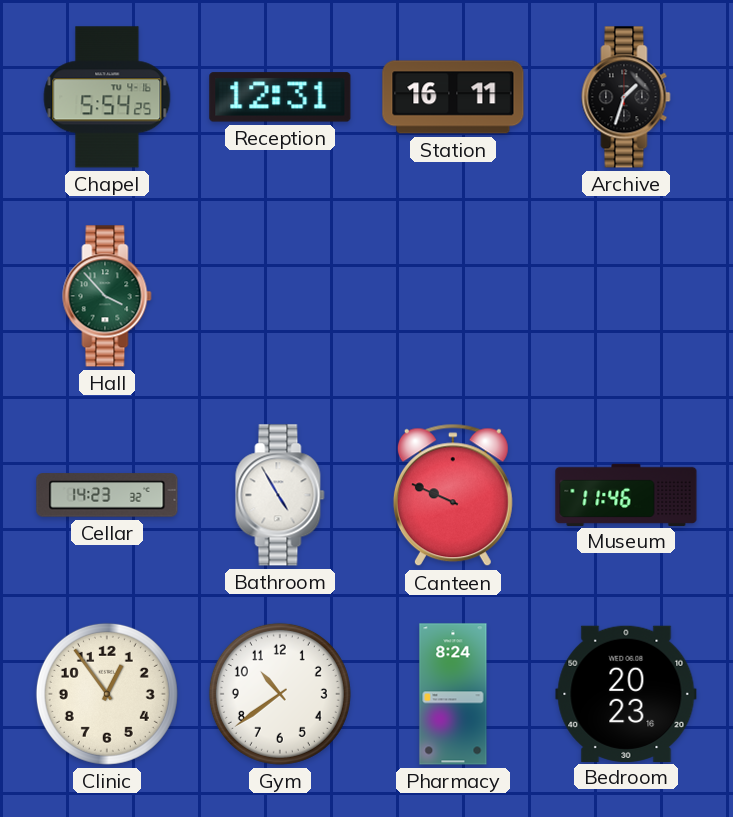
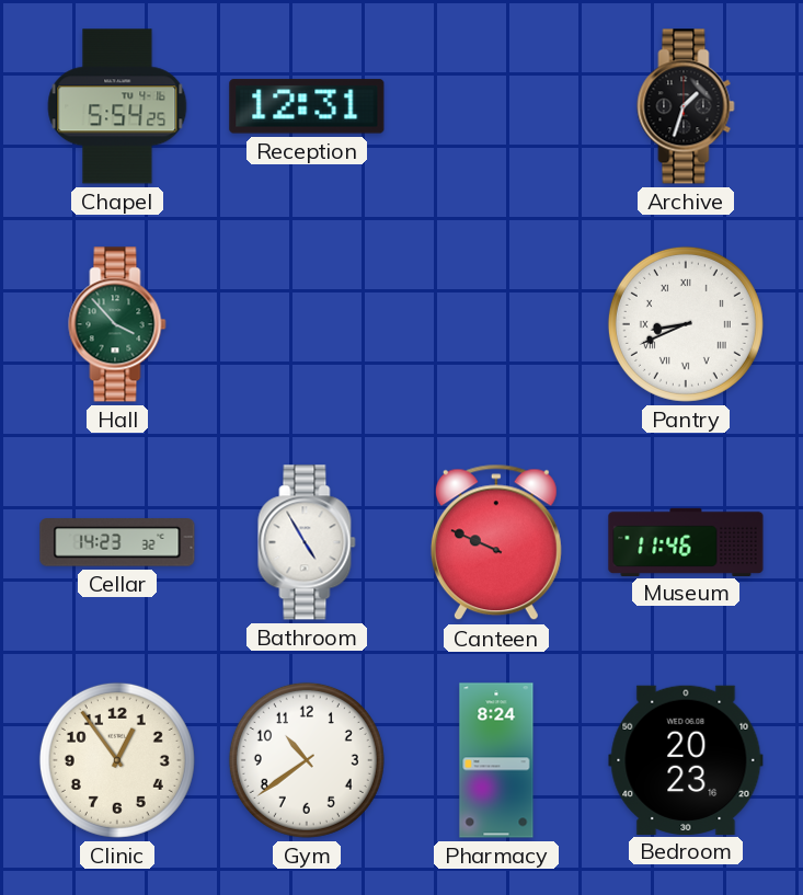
Station: 16:11 -> none (453, 97)
Pantry: none -> 8:41 (686, 324)
